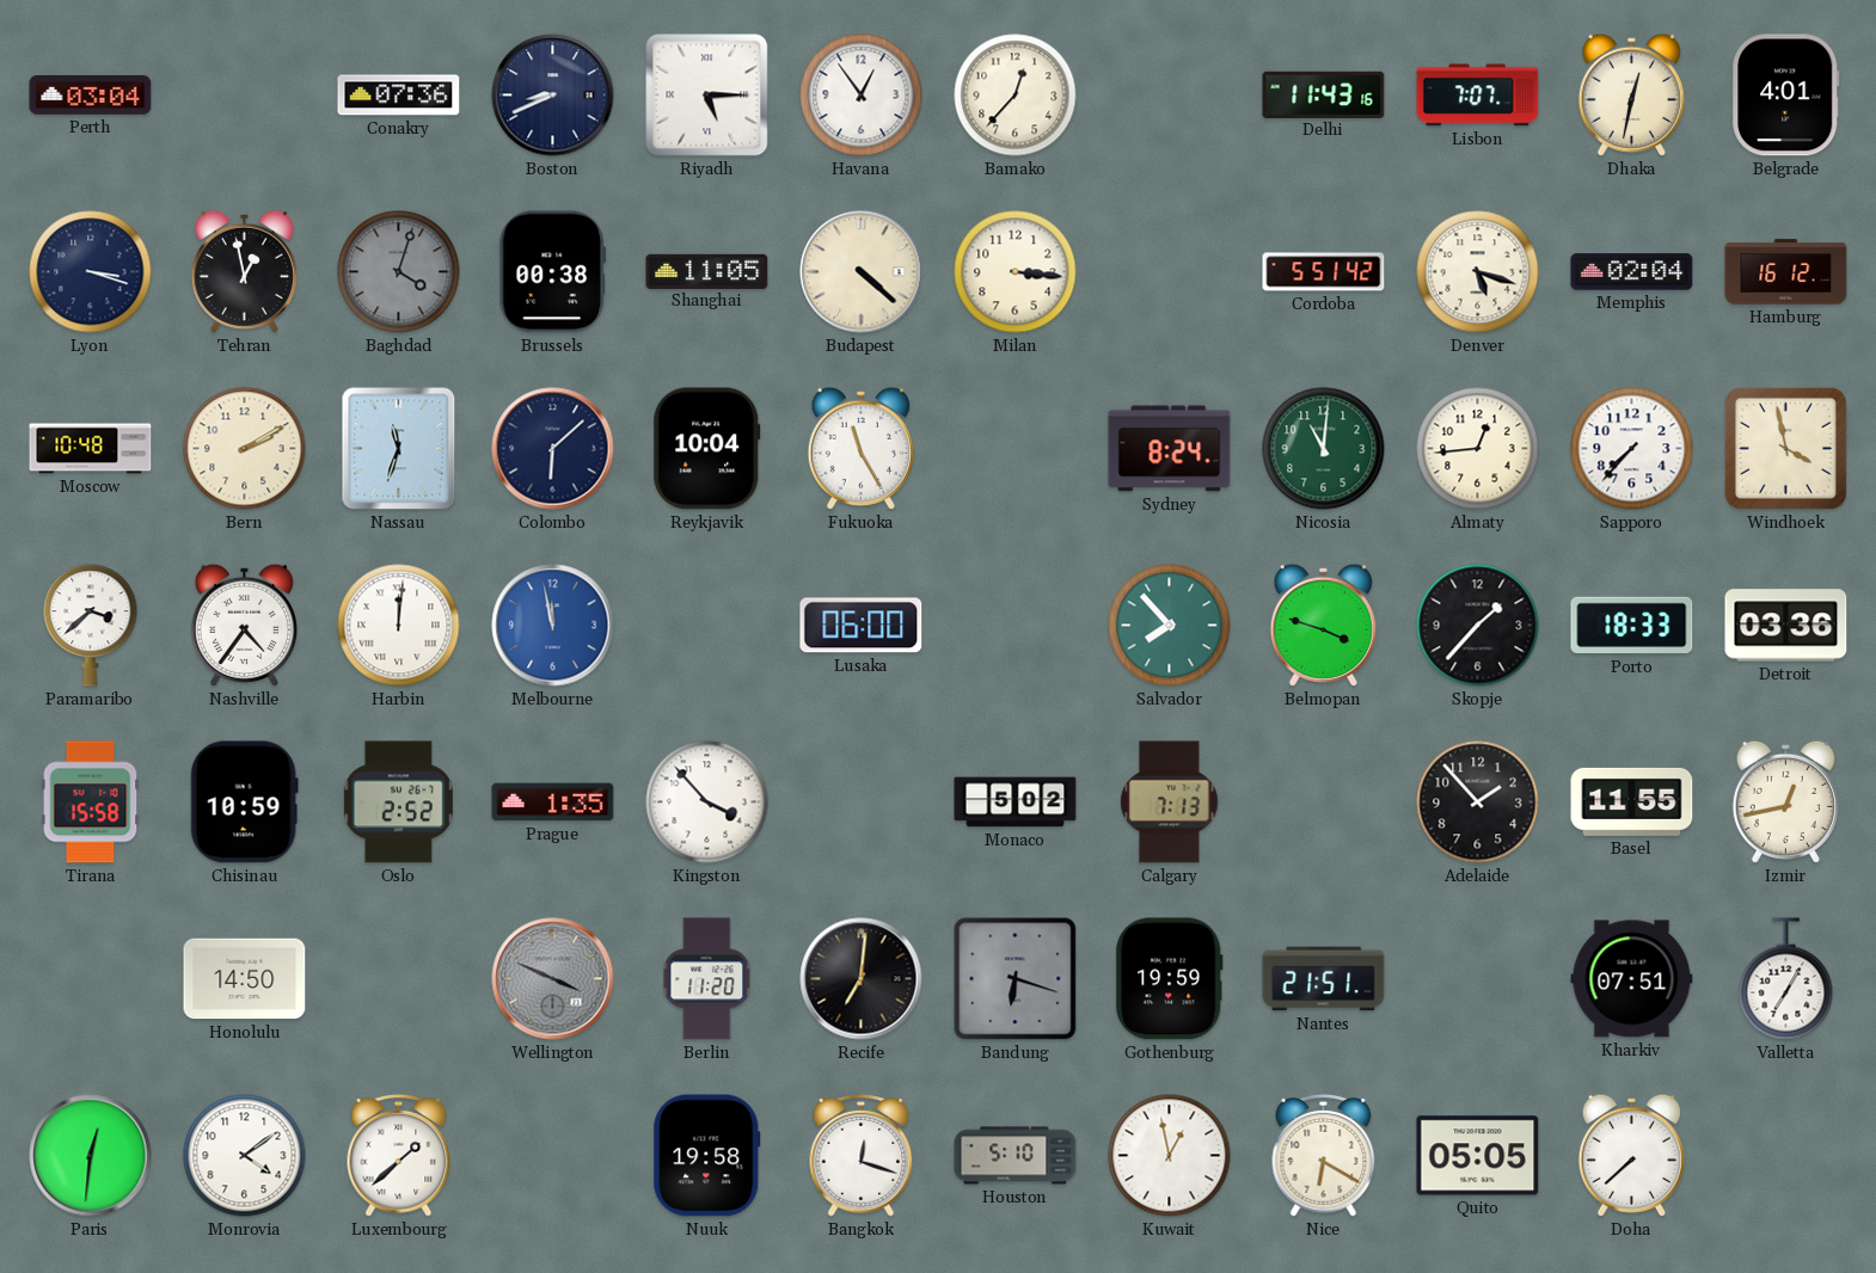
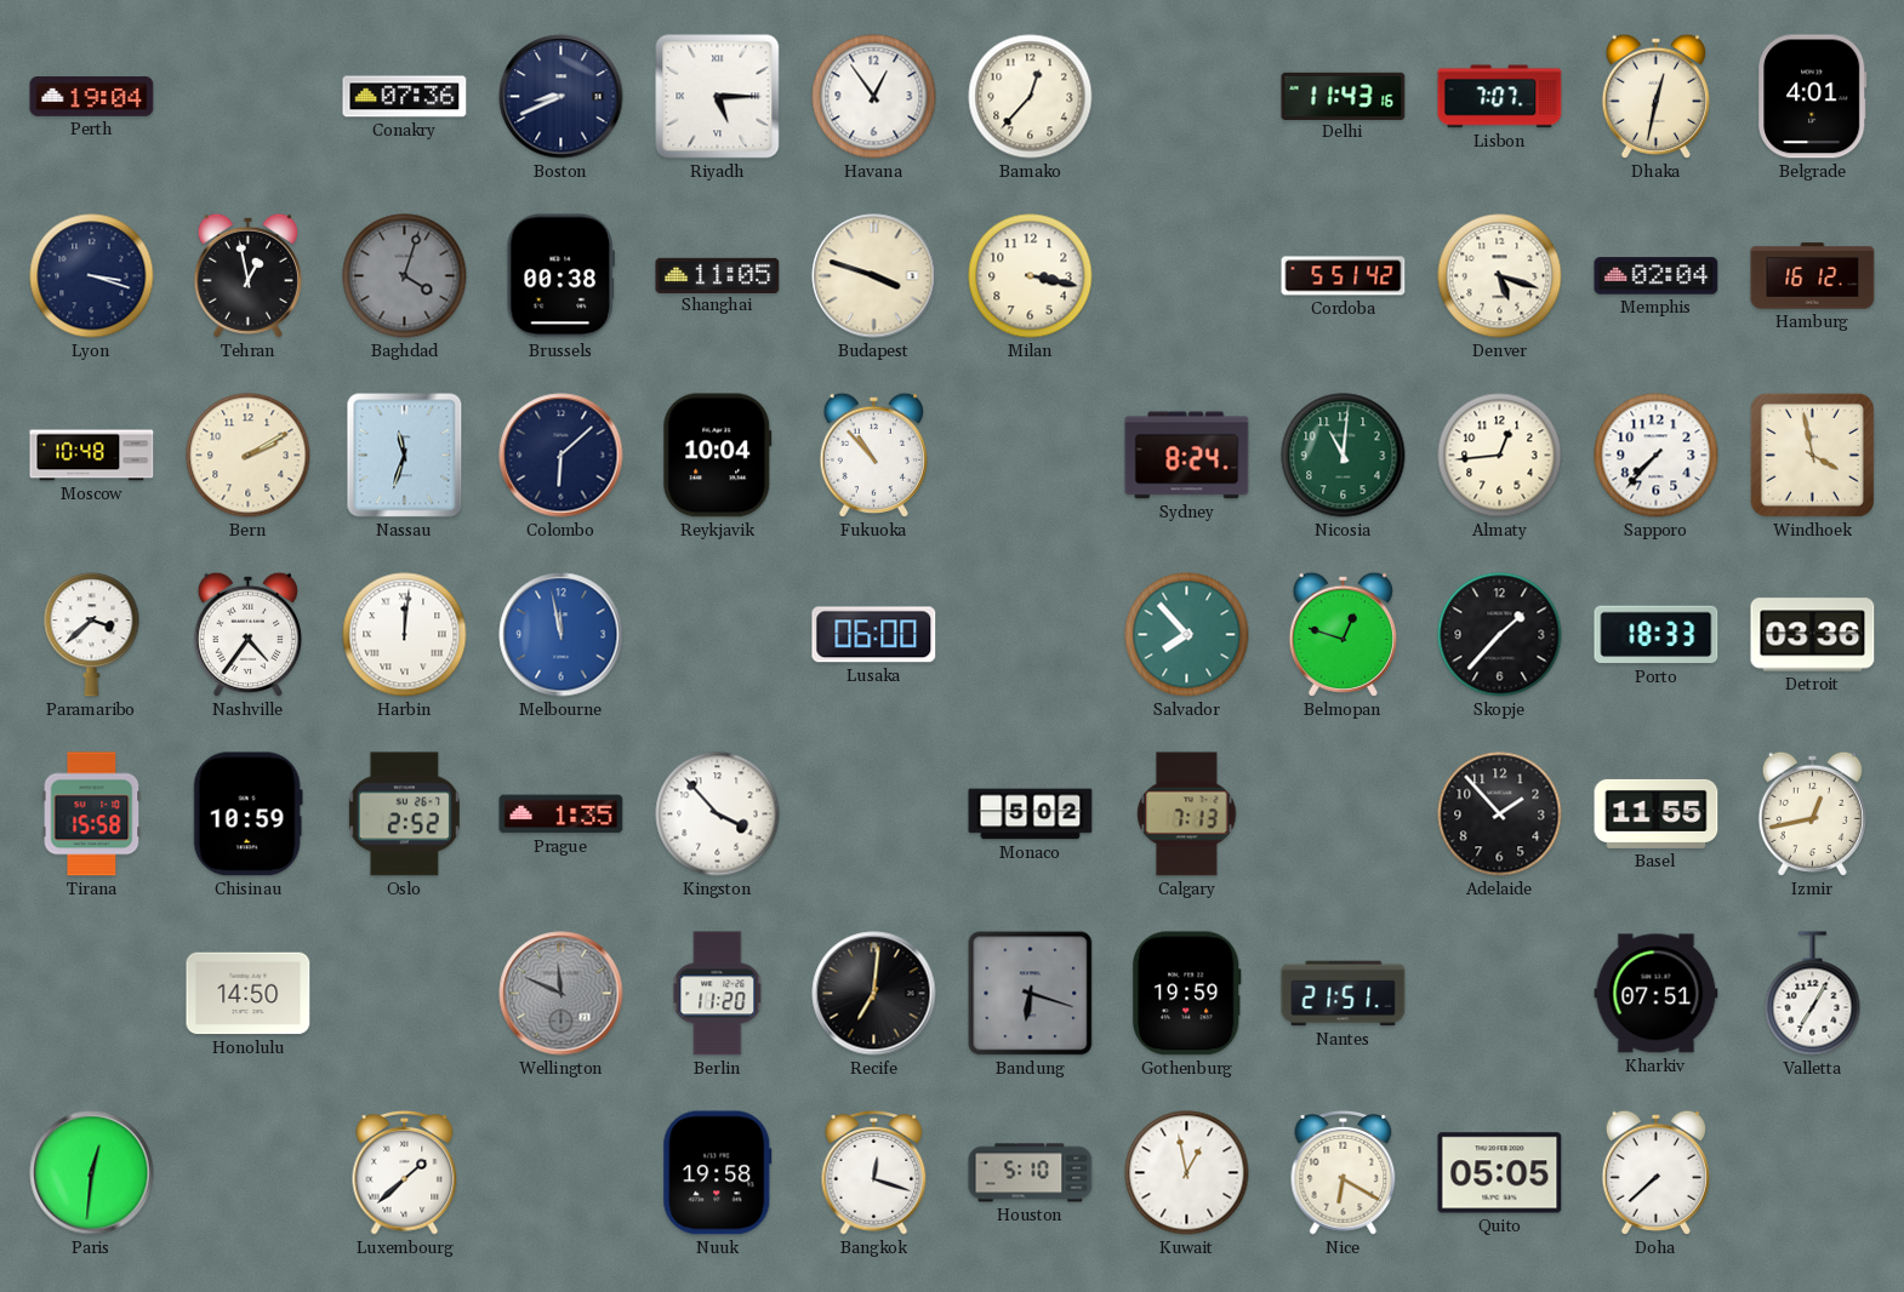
Perth: 03:04 -> 19:04 (92, 97)
Budapest: 4:22 -> 3:48 (874, 276)
Milan: 3:16 -> 3:17 (1031, 276)
Fukuoka: 11:25 -> 10:53 (873, 455)
Belmopan: 3:48 -> 12:48 (1343, 634)
Wellington: 3:49 -> 11:49 (561, 994)
Monrovia: 4:09 -> none (245, 1156)
